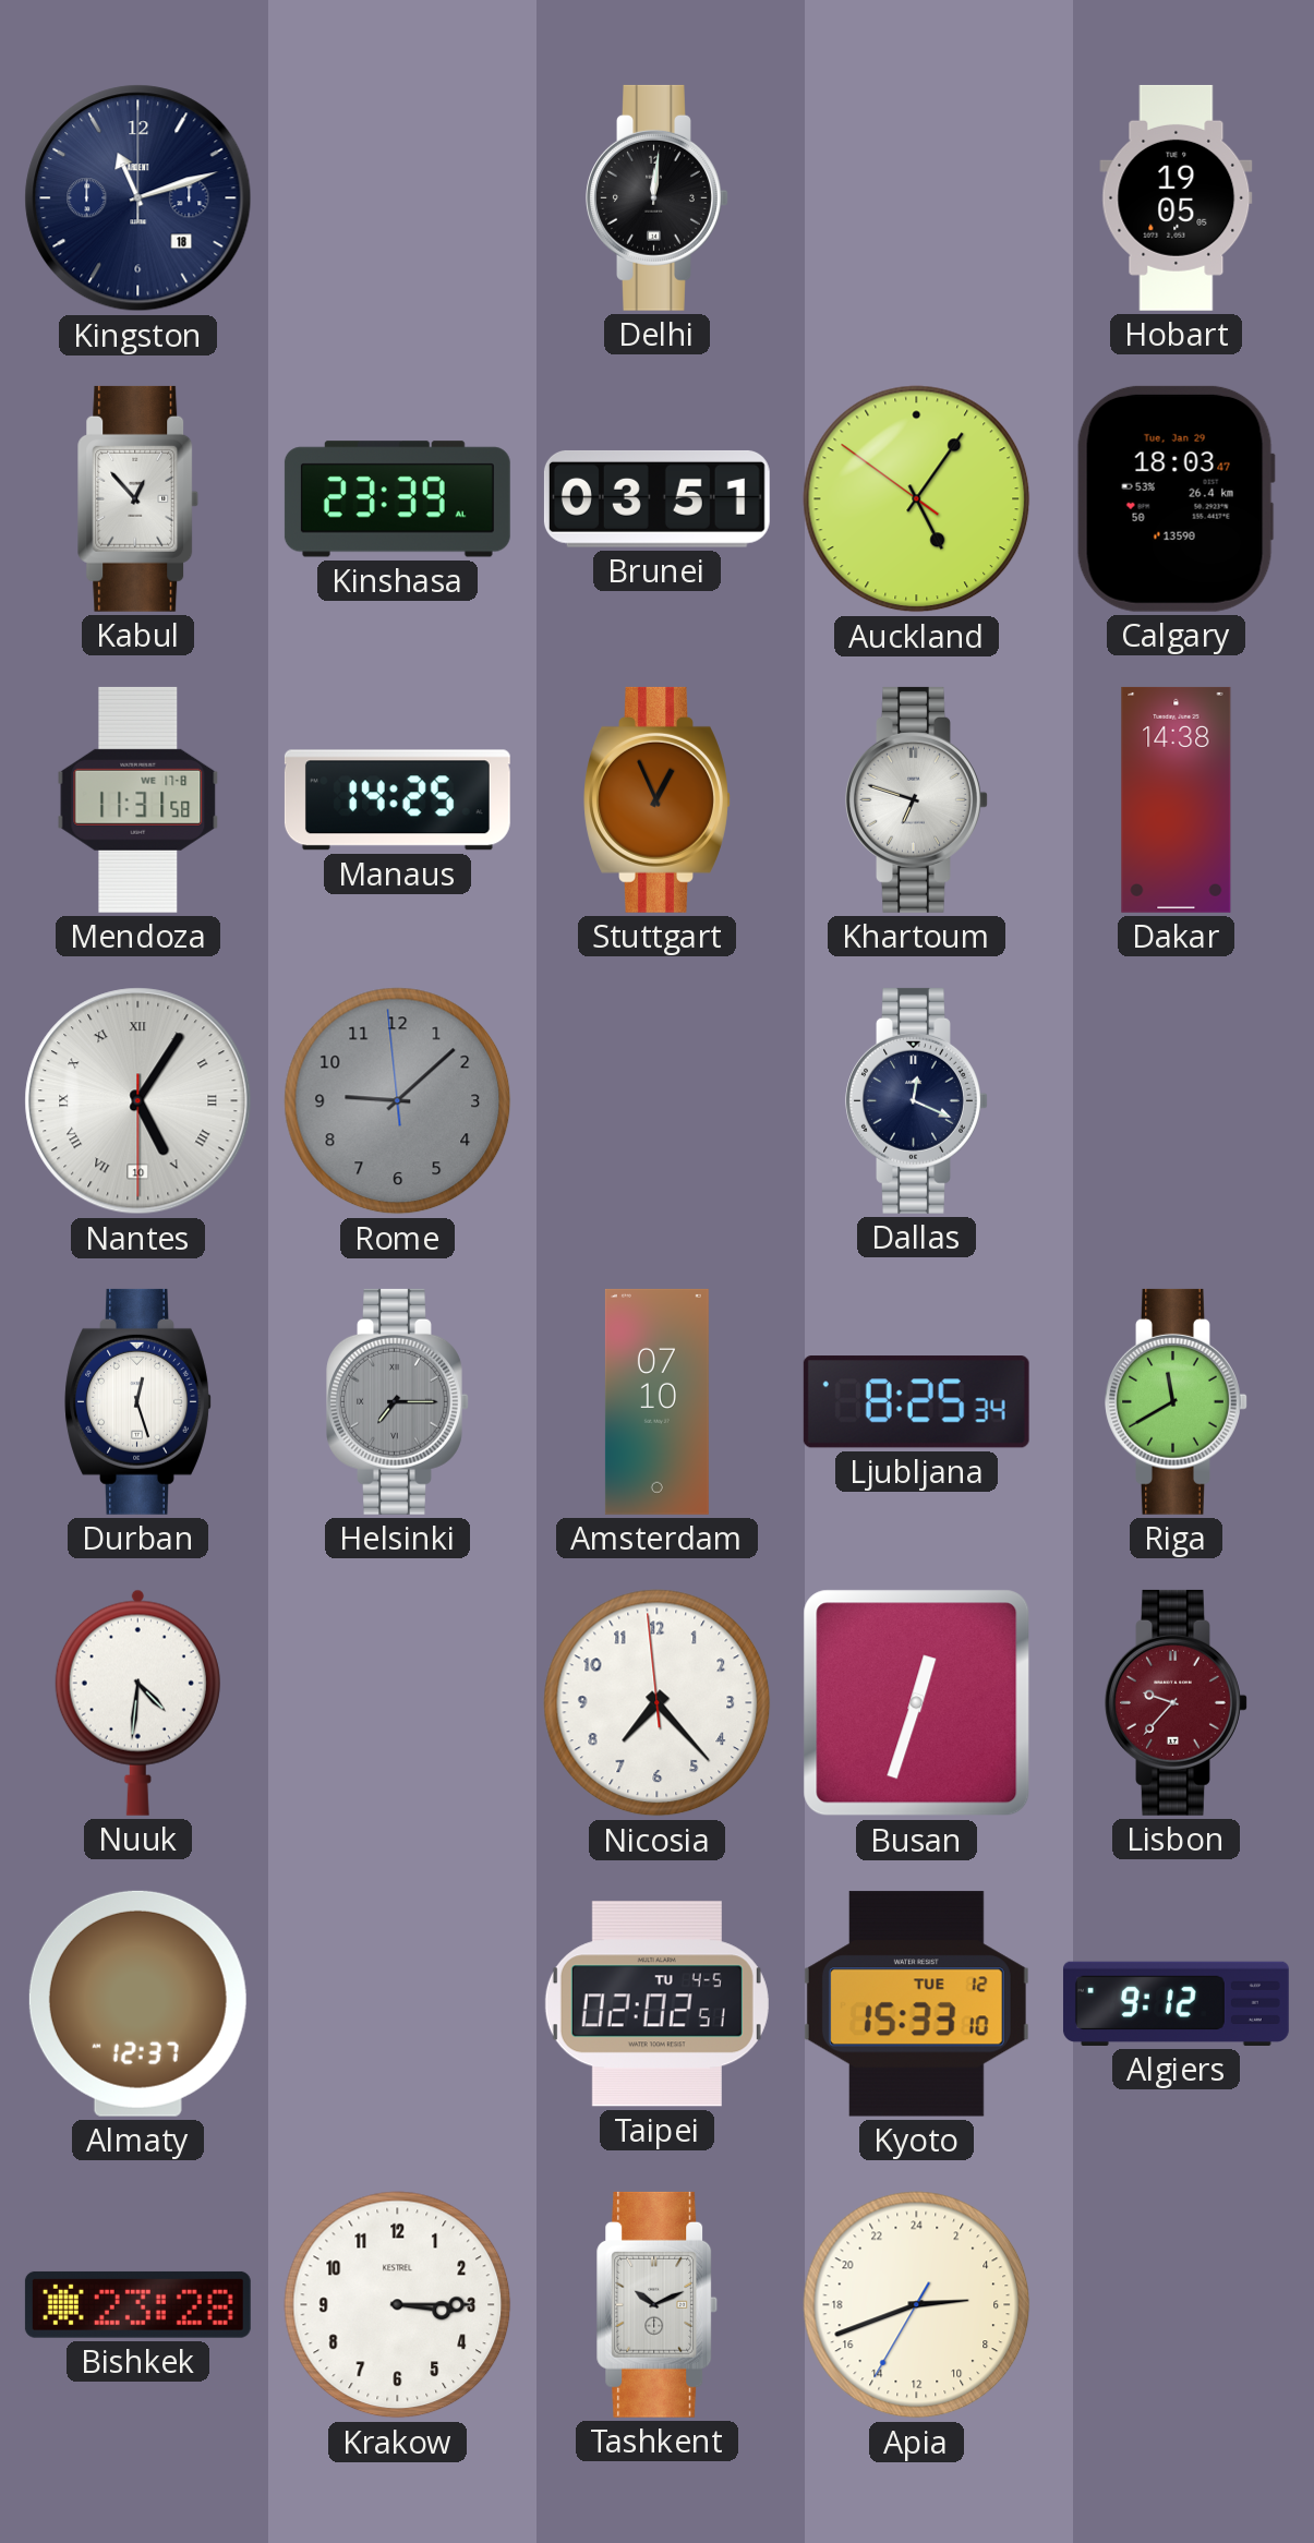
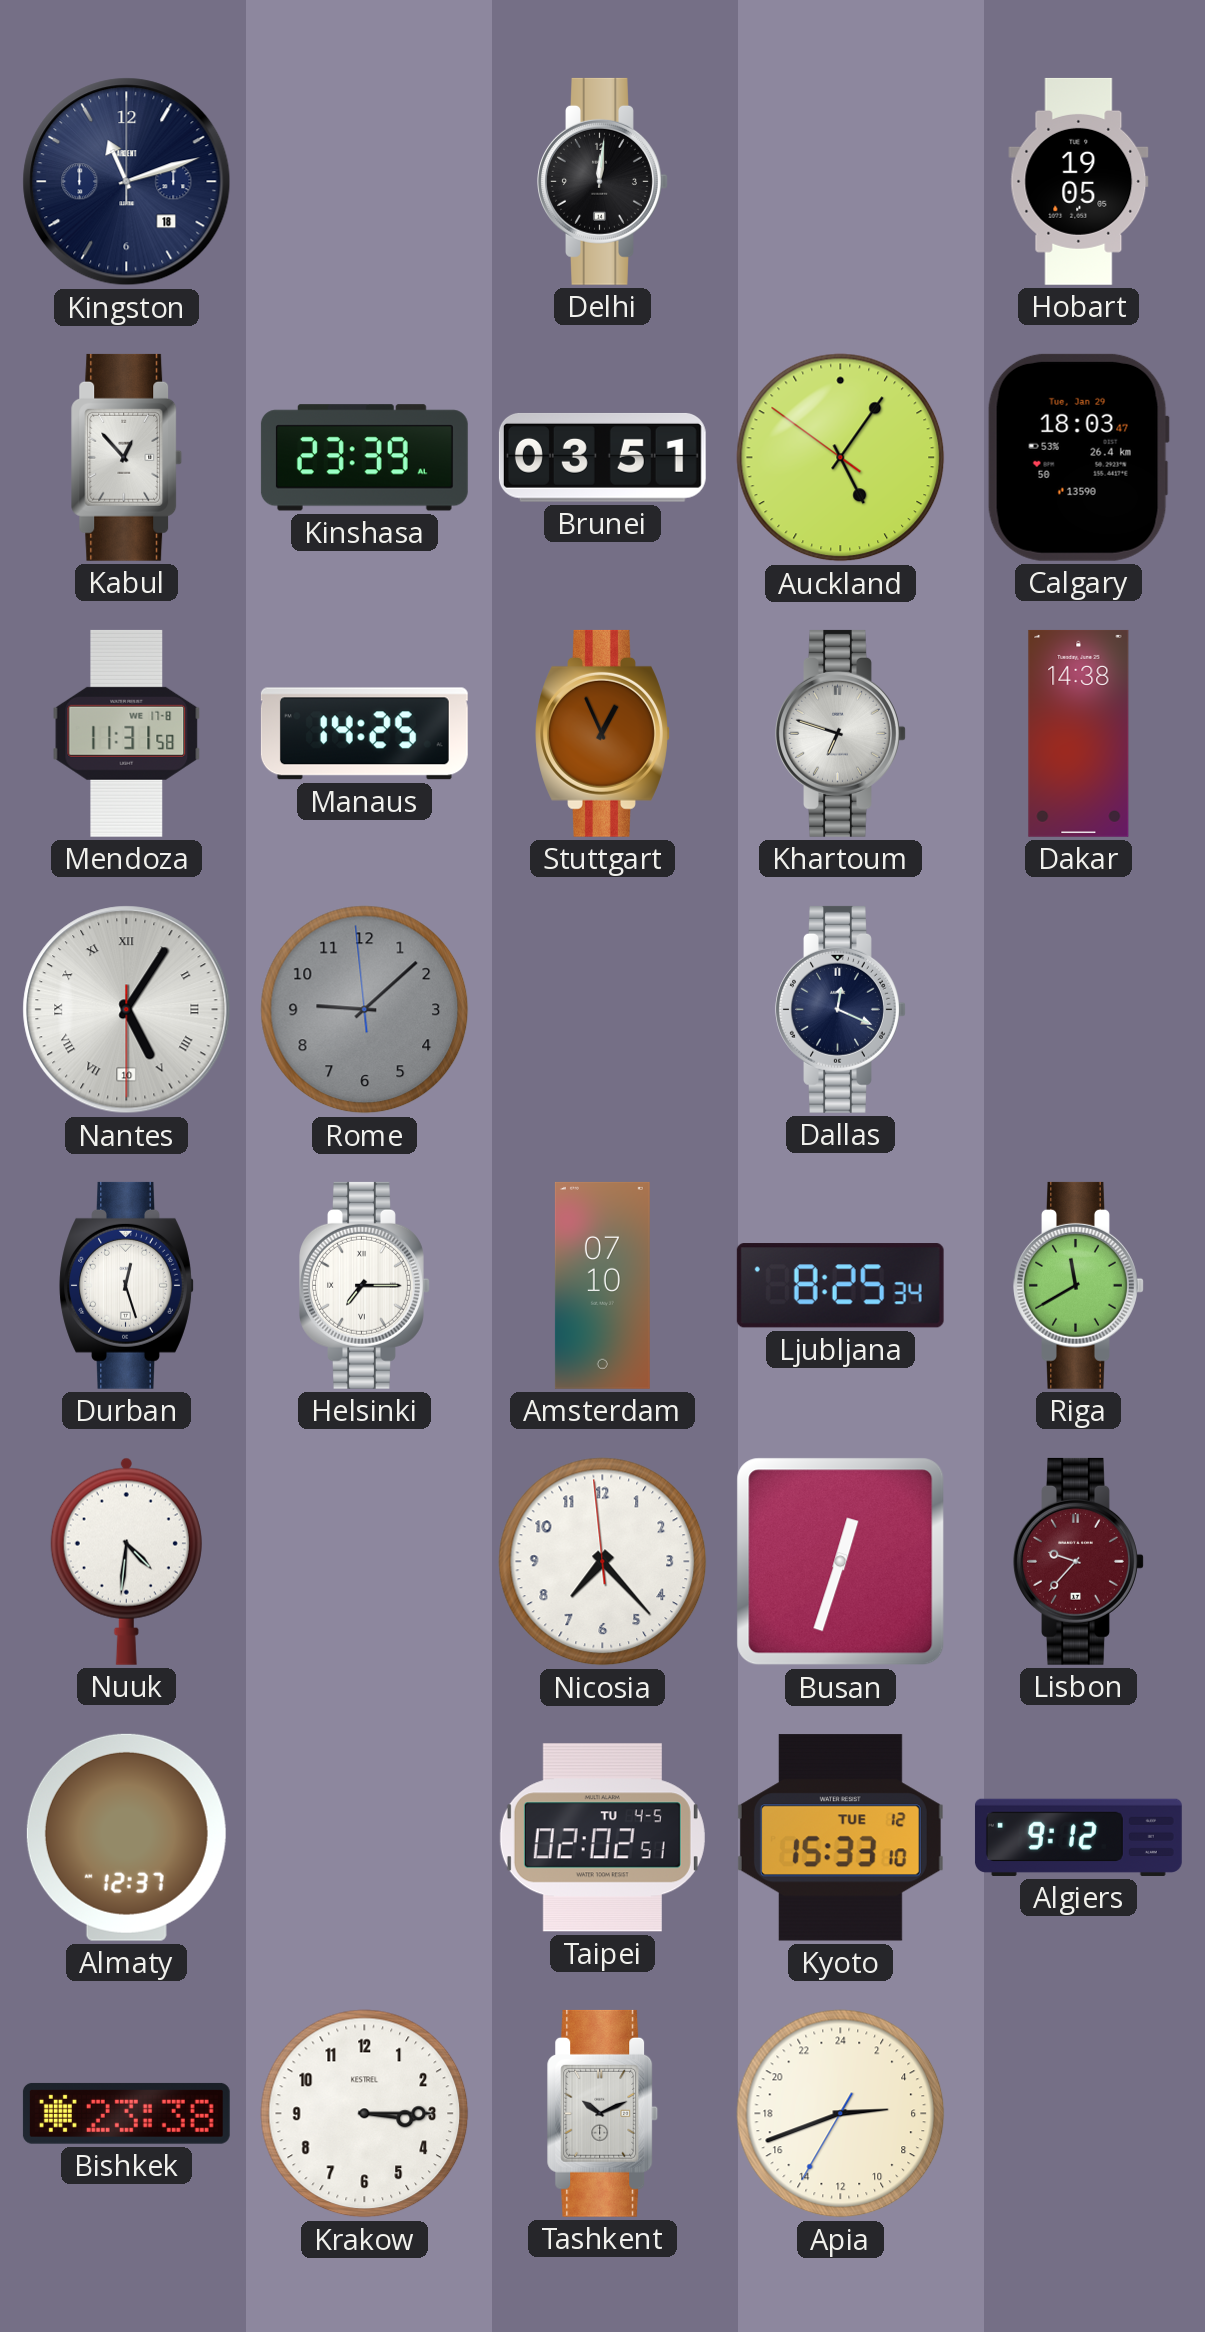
Helsinki dial: grey -> white (365, 1285)
Bishkek: 23:28 -> 23:38 (126, 2113)
